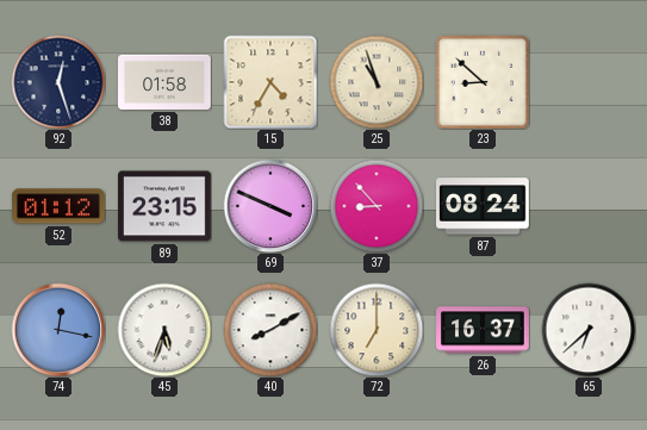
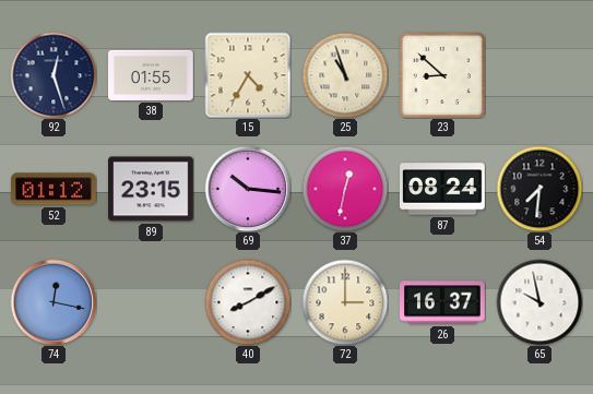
38: 01:58 -> 01:55 (152, 75)
69: 3:49 -> 10:16 (248, 189)
37: 8:53 -> 12:32 (345, 189)
54: none -> 7:31 (539, 189)
45: 5:33 -> none (164, 330)
72: 7:00 -> 3:00 (345, 302)
65: 6:38 -> 9:58 (539, 302)
